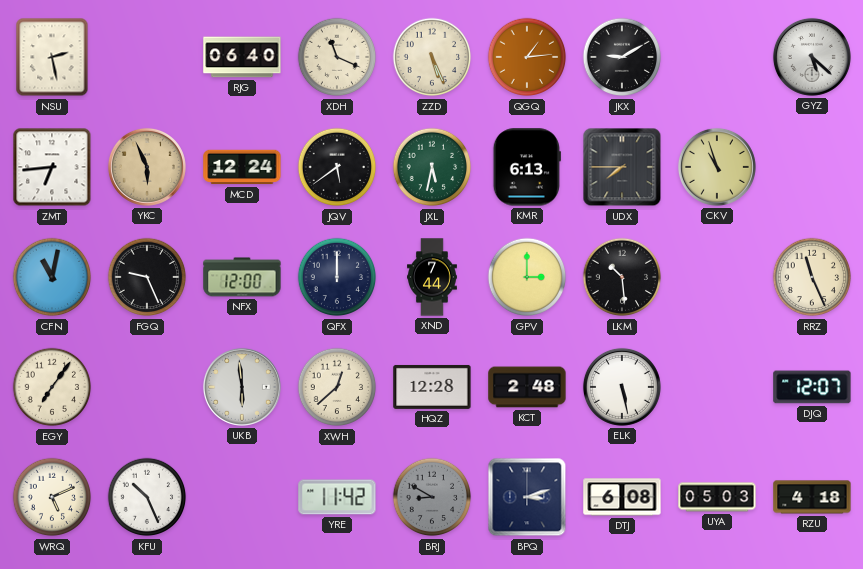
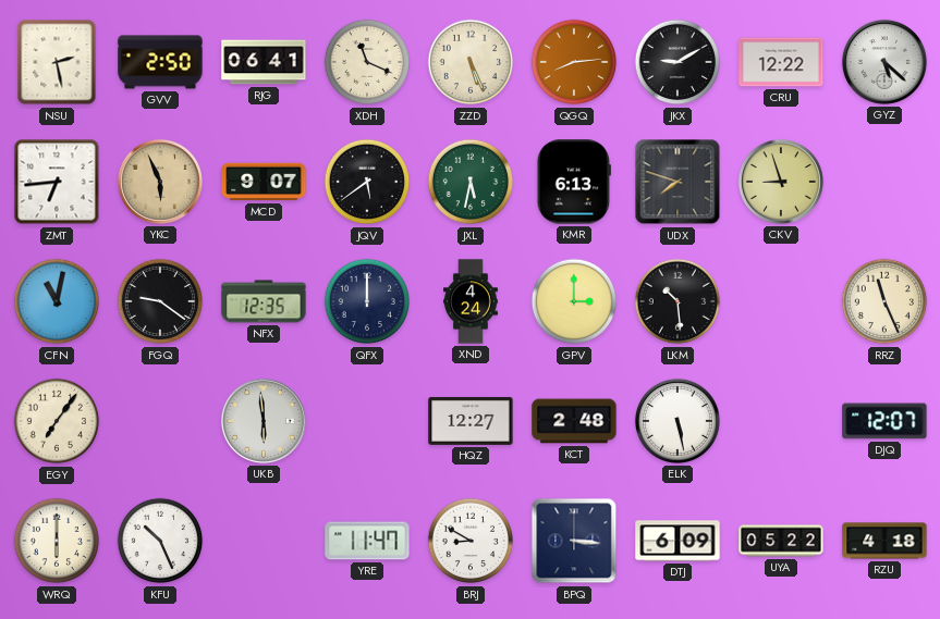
GVV: none -> 2:50 (160, 62)
RJG: 06:40 -> 06:41 (264, 62)
QGQ: 1:14 -> 8:14 (574, 62)
CRU: none -> 12:22 (781, 62)
MCD: 12:24 -> 9:07 (264, 182)
UDX: 7:45 -> 7:48 (677, 182)
CKV: 10:57 -> 8:57 (781, 182)
FGQ: 9:26 -> 9:21 (160, 301)
NFX: 12:00 -> 12:35 (264, 301)
XND: 7:44 -> 4:24 (472, 301)
XWH: 12:38 -> none (337, 387)
HQZ: 12:28 -> 12:27 (471, 421)
WRQ: 5:11 -> 6:00 (57, 541)
YRE: 11:42 -> 11:47 (367, 541)
BRJ dial: grey -> white (471, 541)
BPQ: 3:12 -> 3:16 (574, 541)
DTJ: 6:08 -> 6:09 (677, 541)
UYA: 05:03 -> 05:22 (781, 541)
